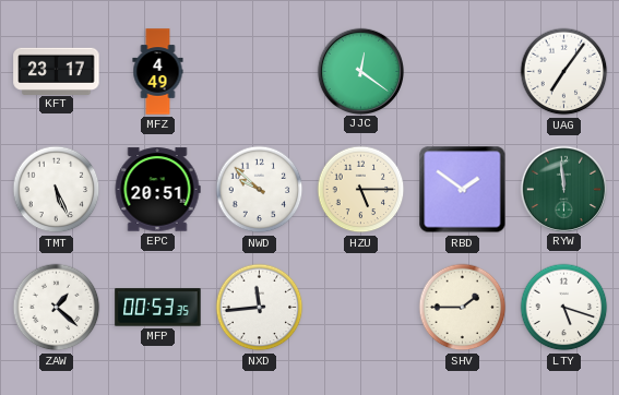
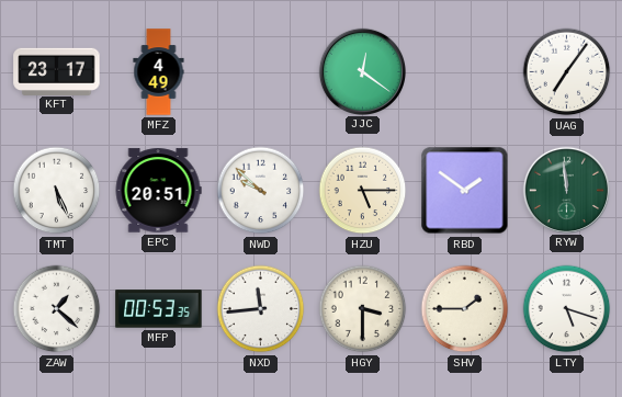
HGY: none -> 3:30 (363, 309)
